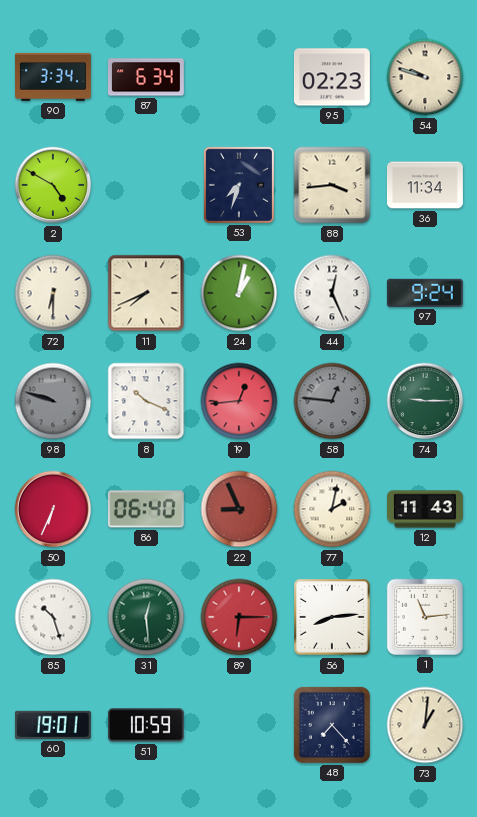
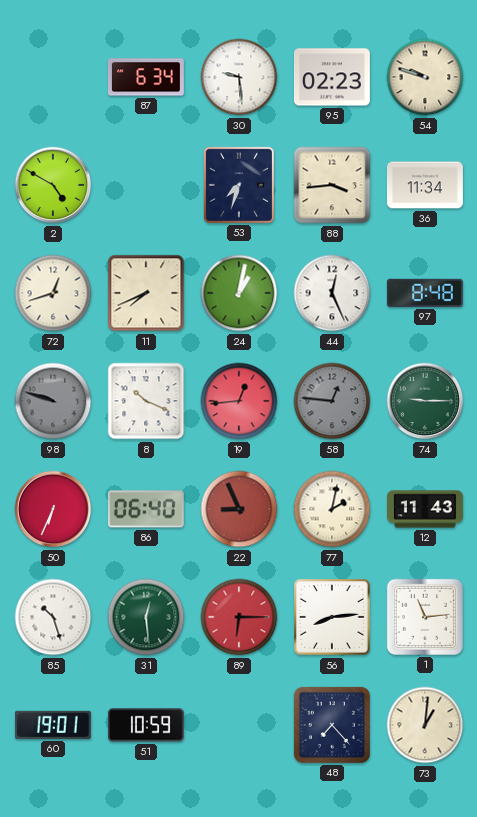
90: 3:34 -> none (53, 77)
30: none -> 9:29 (239, 77)
72: 6:30 -> 12:42 (53, 293)
97: 9:24 -> 8:48 (425, 293)
